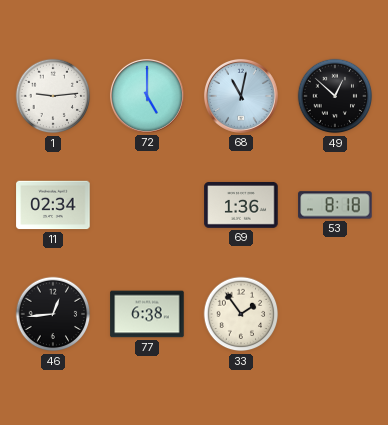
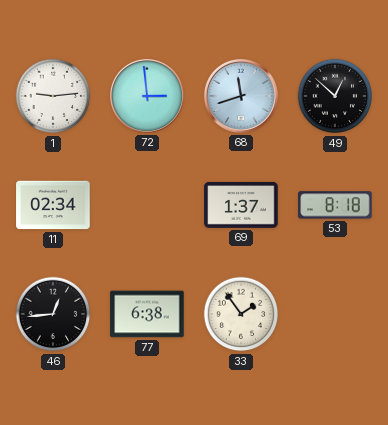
72: 5:00 -> 2:59 (147, 96)
68: 11:02 -> 11:42 (241, 96)
69: 1:36 -> 1:37 (241, 205)
